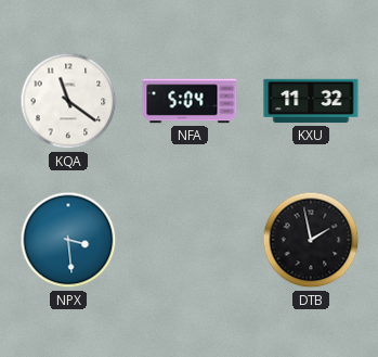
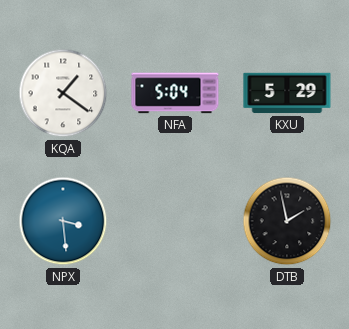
KQA: 11:21 -> 1:21 (63, 93)
KXU: 11:32 -> 5:29 (287, 93)
